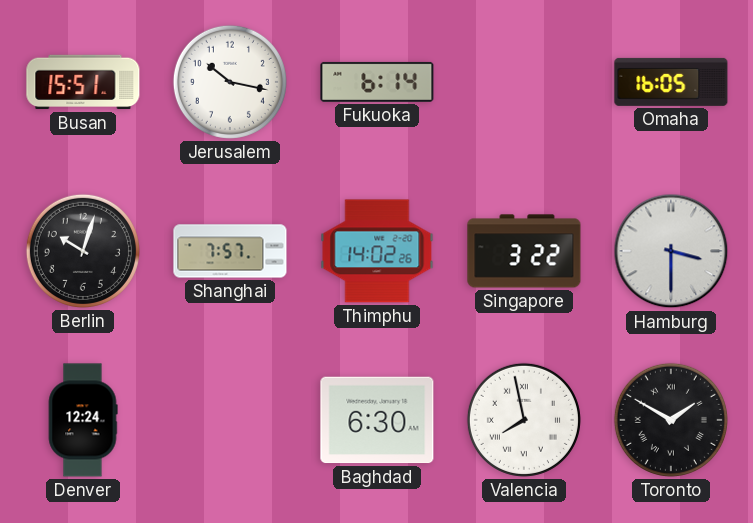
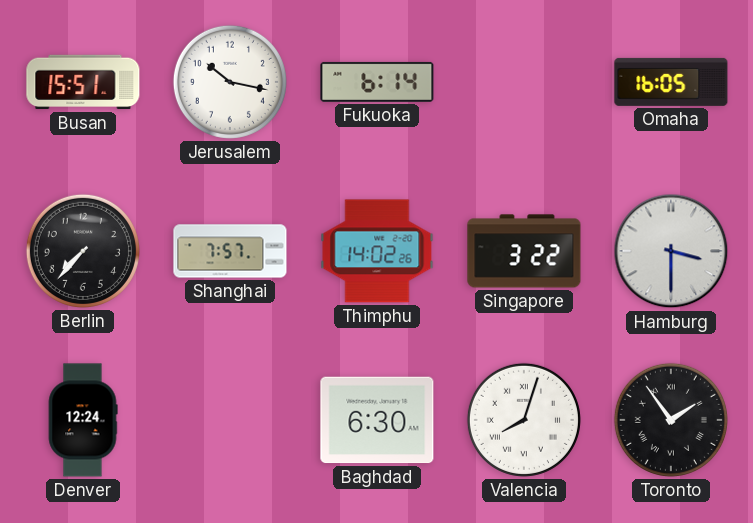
Berlin: 10:03 -> 7:37 (83, 251)
Valencia: 7:58 -> 8:03 (524, 420)
Toronto: 1:50 -> 1:54 (671, 420)
